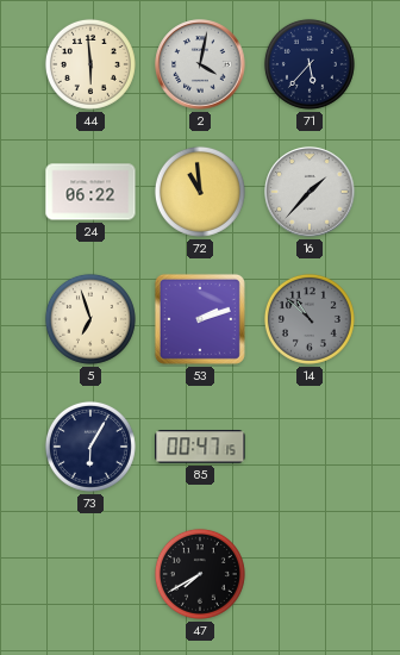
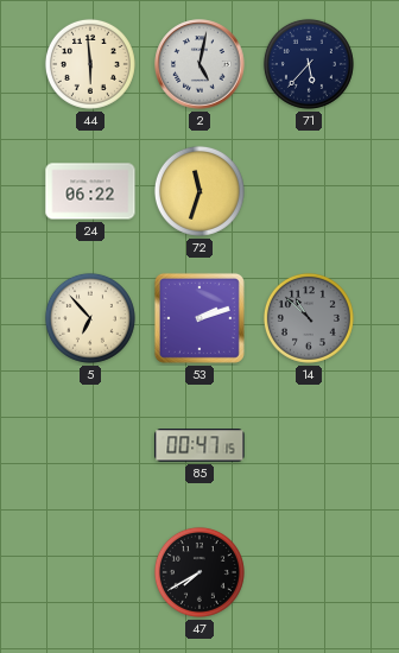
2: 4:02 -> 5:02 (199, 64)
72: 10:59 -> 11:33 (199, 191)
16: 1:37 -> none (310, 192)
5: 6:57 -> 6:53 (90, 318)
73: 6:05 -> none (90, 447)
